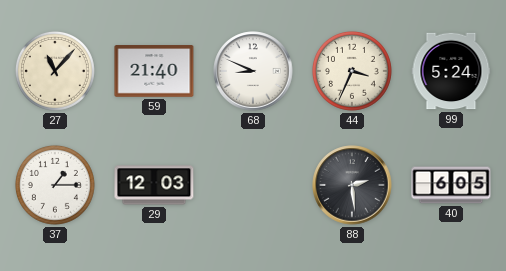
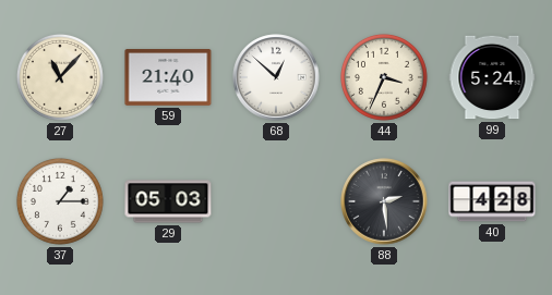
68: 8:49 -> 12:52 (276, 77)
29: 12:03 -> 05:03 (168, 201)
40: 6:05 -> 4:28 (492, 201)
